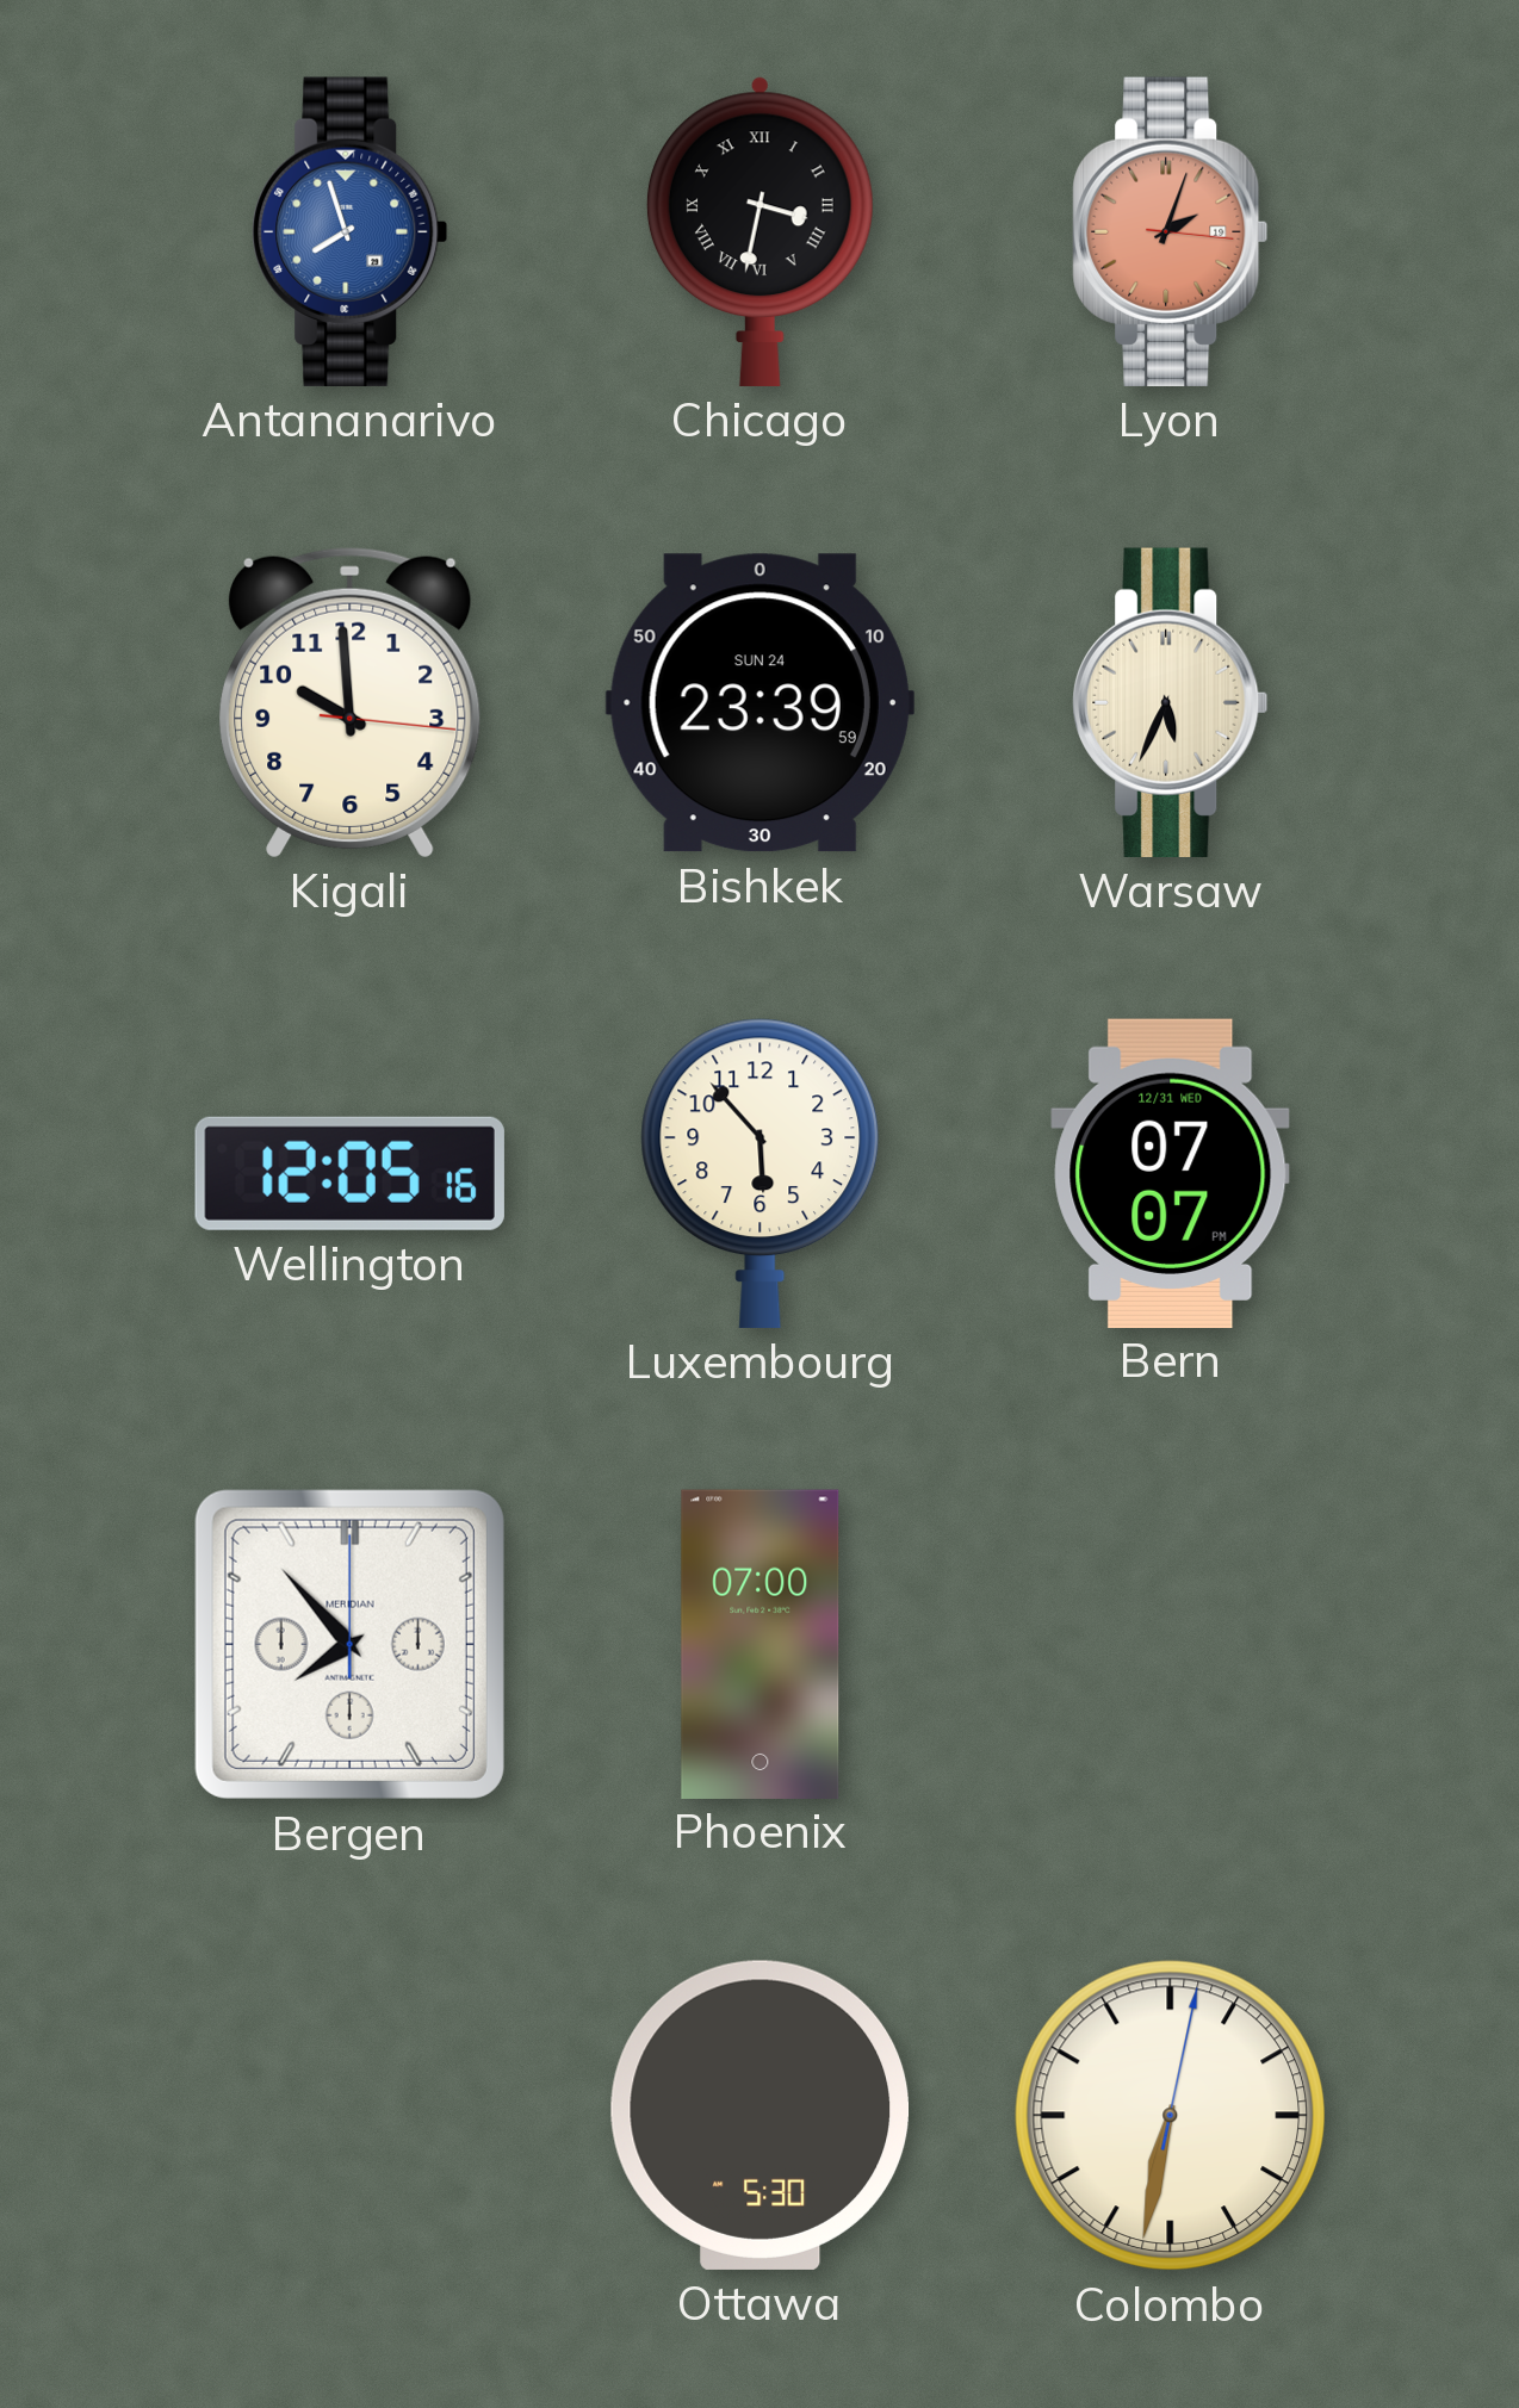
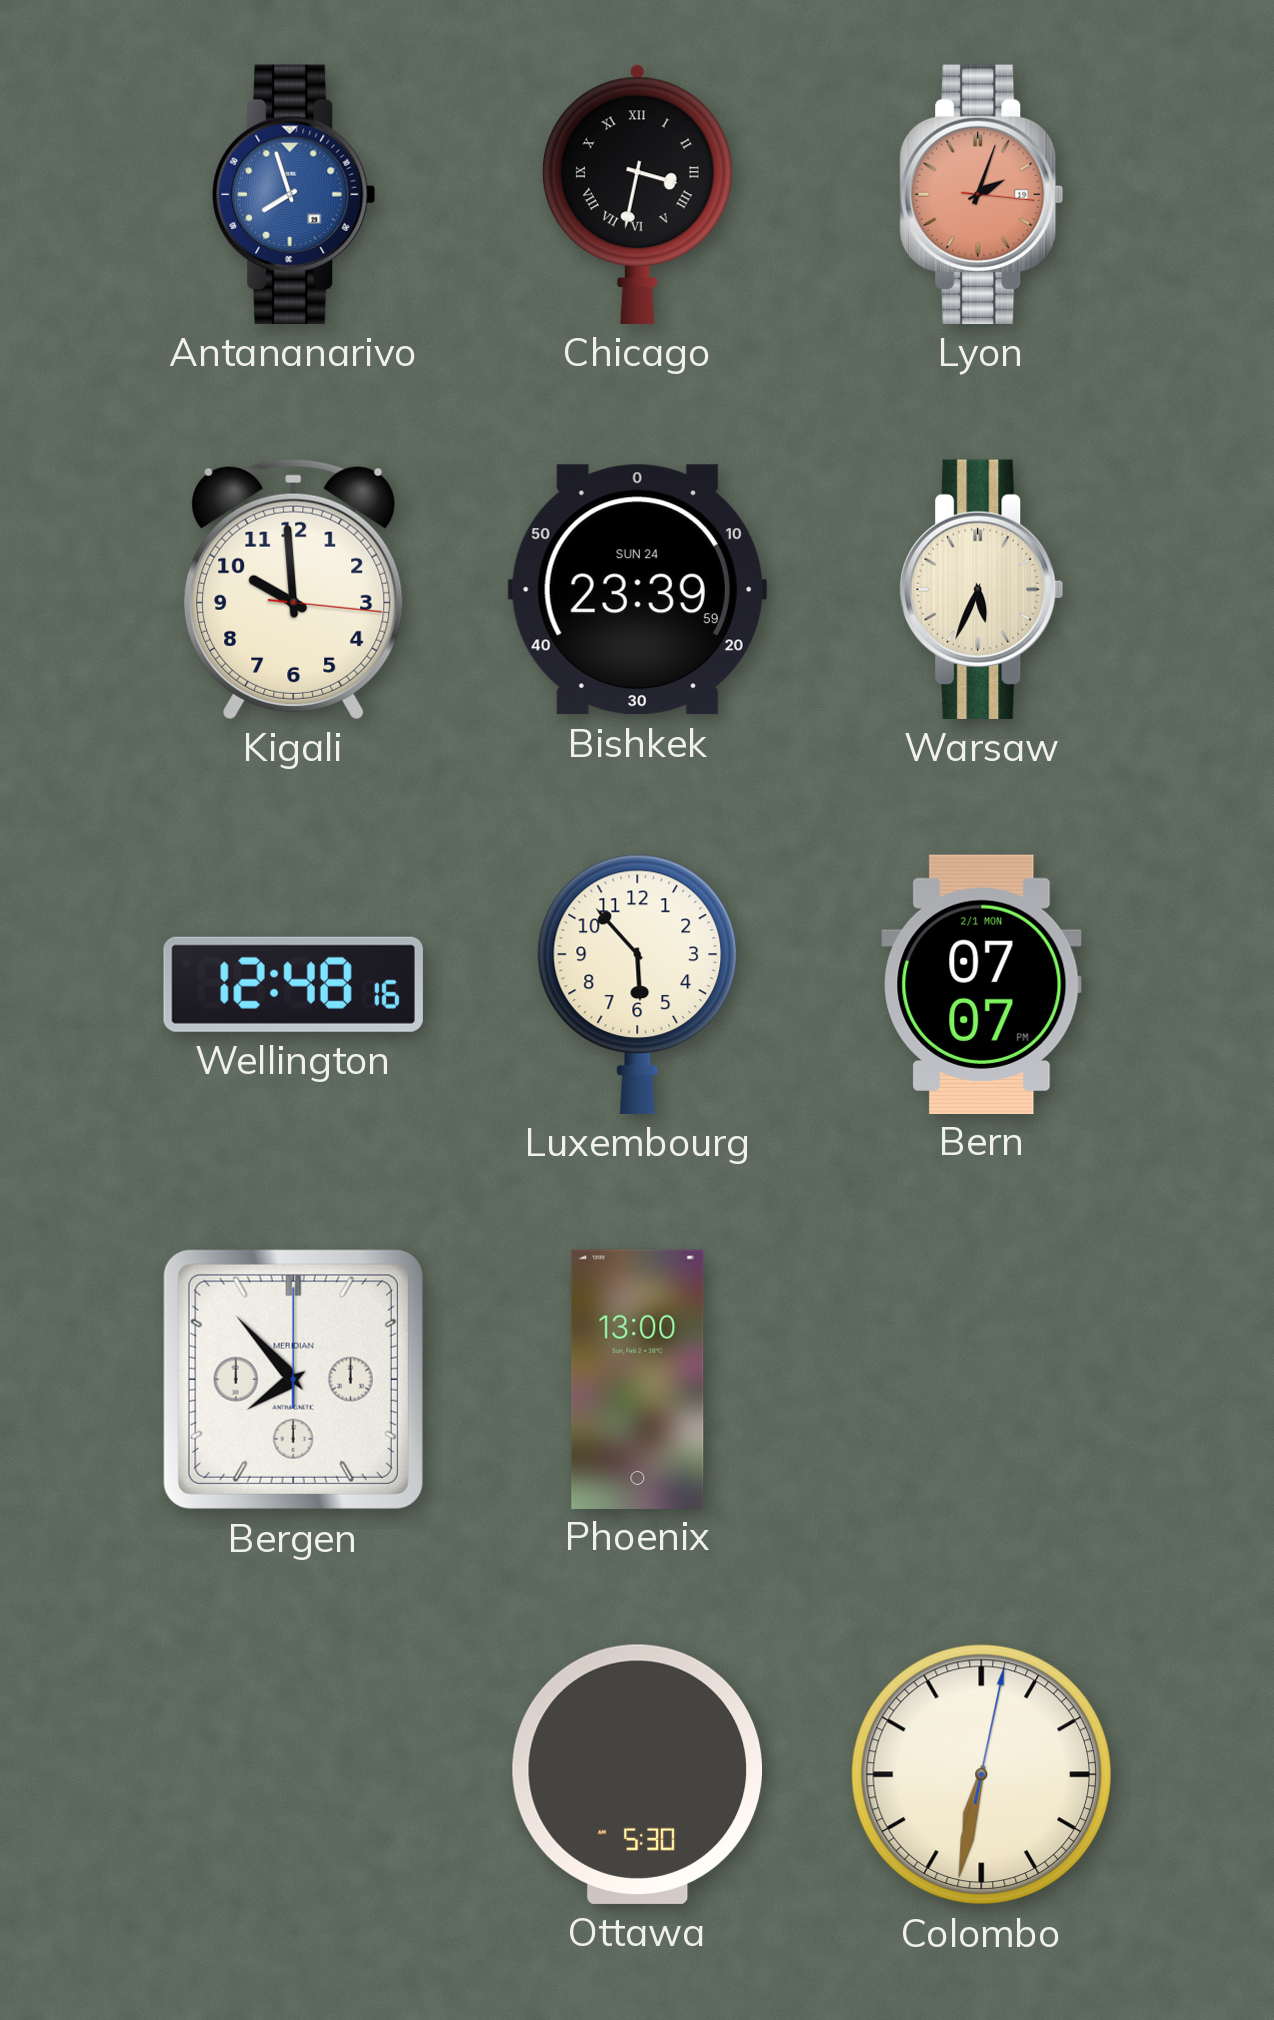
Wellington: 12:05 -> 12:48 (293, 984)
Bern date: 12/31 WED -> 2/1 MON (982, 984)
Phoenix: 07:00 -> 13:00 (638, 1379)
